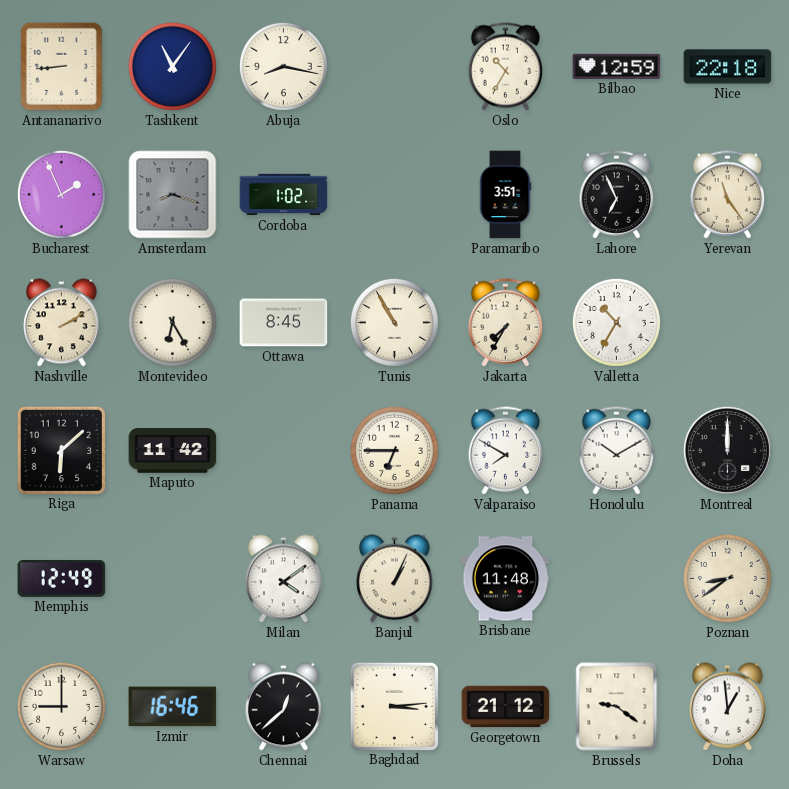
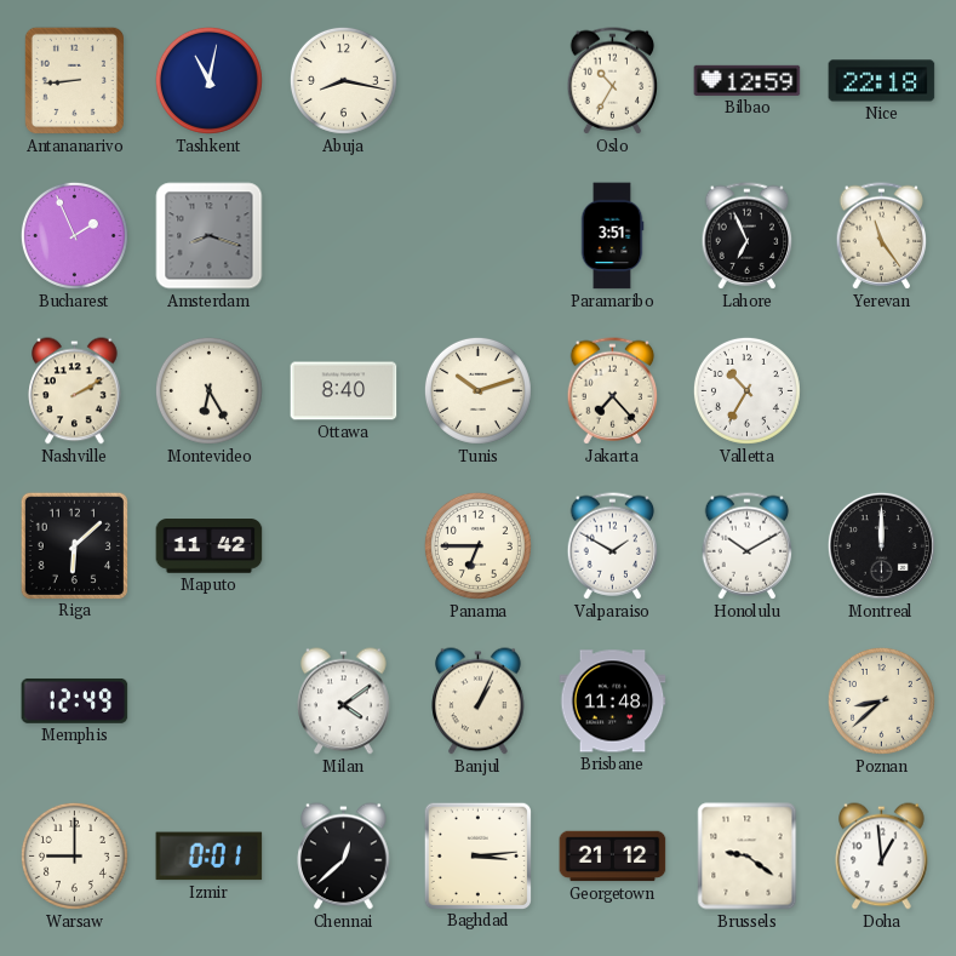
Tashkent: 11:06 -> 11:02 (208, 80)
Cordoba: 1:02 -> none (284, 195)
Ottawa: 8:45 -> 8:40 (344, 391)
Tunis: 10:55 -> 10:12 (477, 390)
Jakarta: 7:35 -> 7:23 (613, 391)
Valparaiso: 7:50 -> 1:50 (613, 546)
Poznan: 8:39 -> 8:38 (881, 700)
Izmir: 16:46 -> 0:01 (210, 857)
